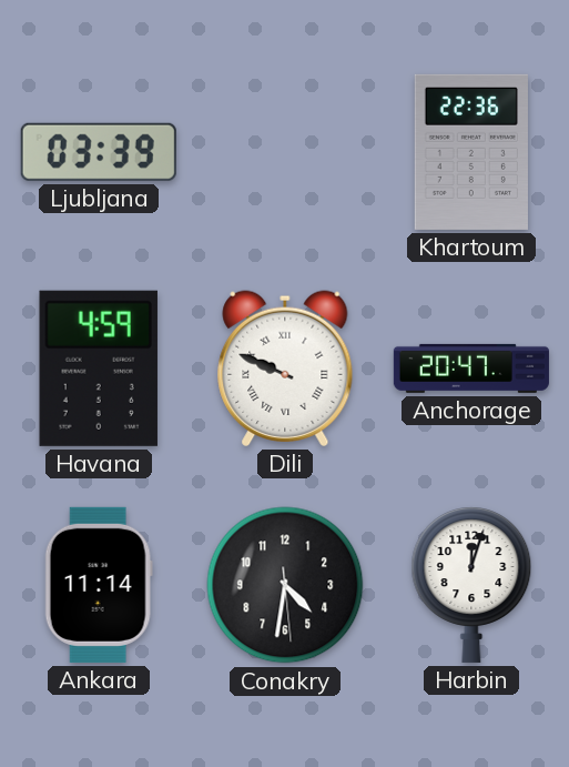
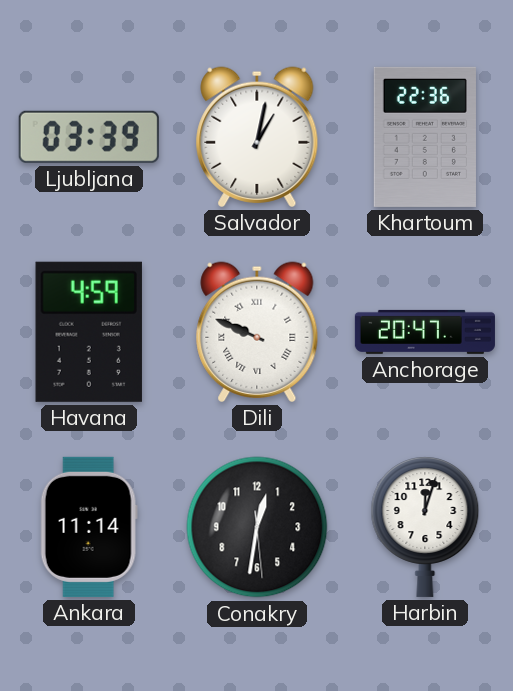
Salvador: none -> 1:02 (257, 137)
Conakry: 4:31 -> 12:31 (257, 527)
